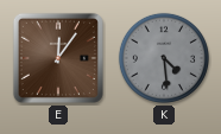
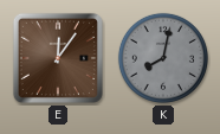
K: 4:29 -> 8:02 (163, 58)
